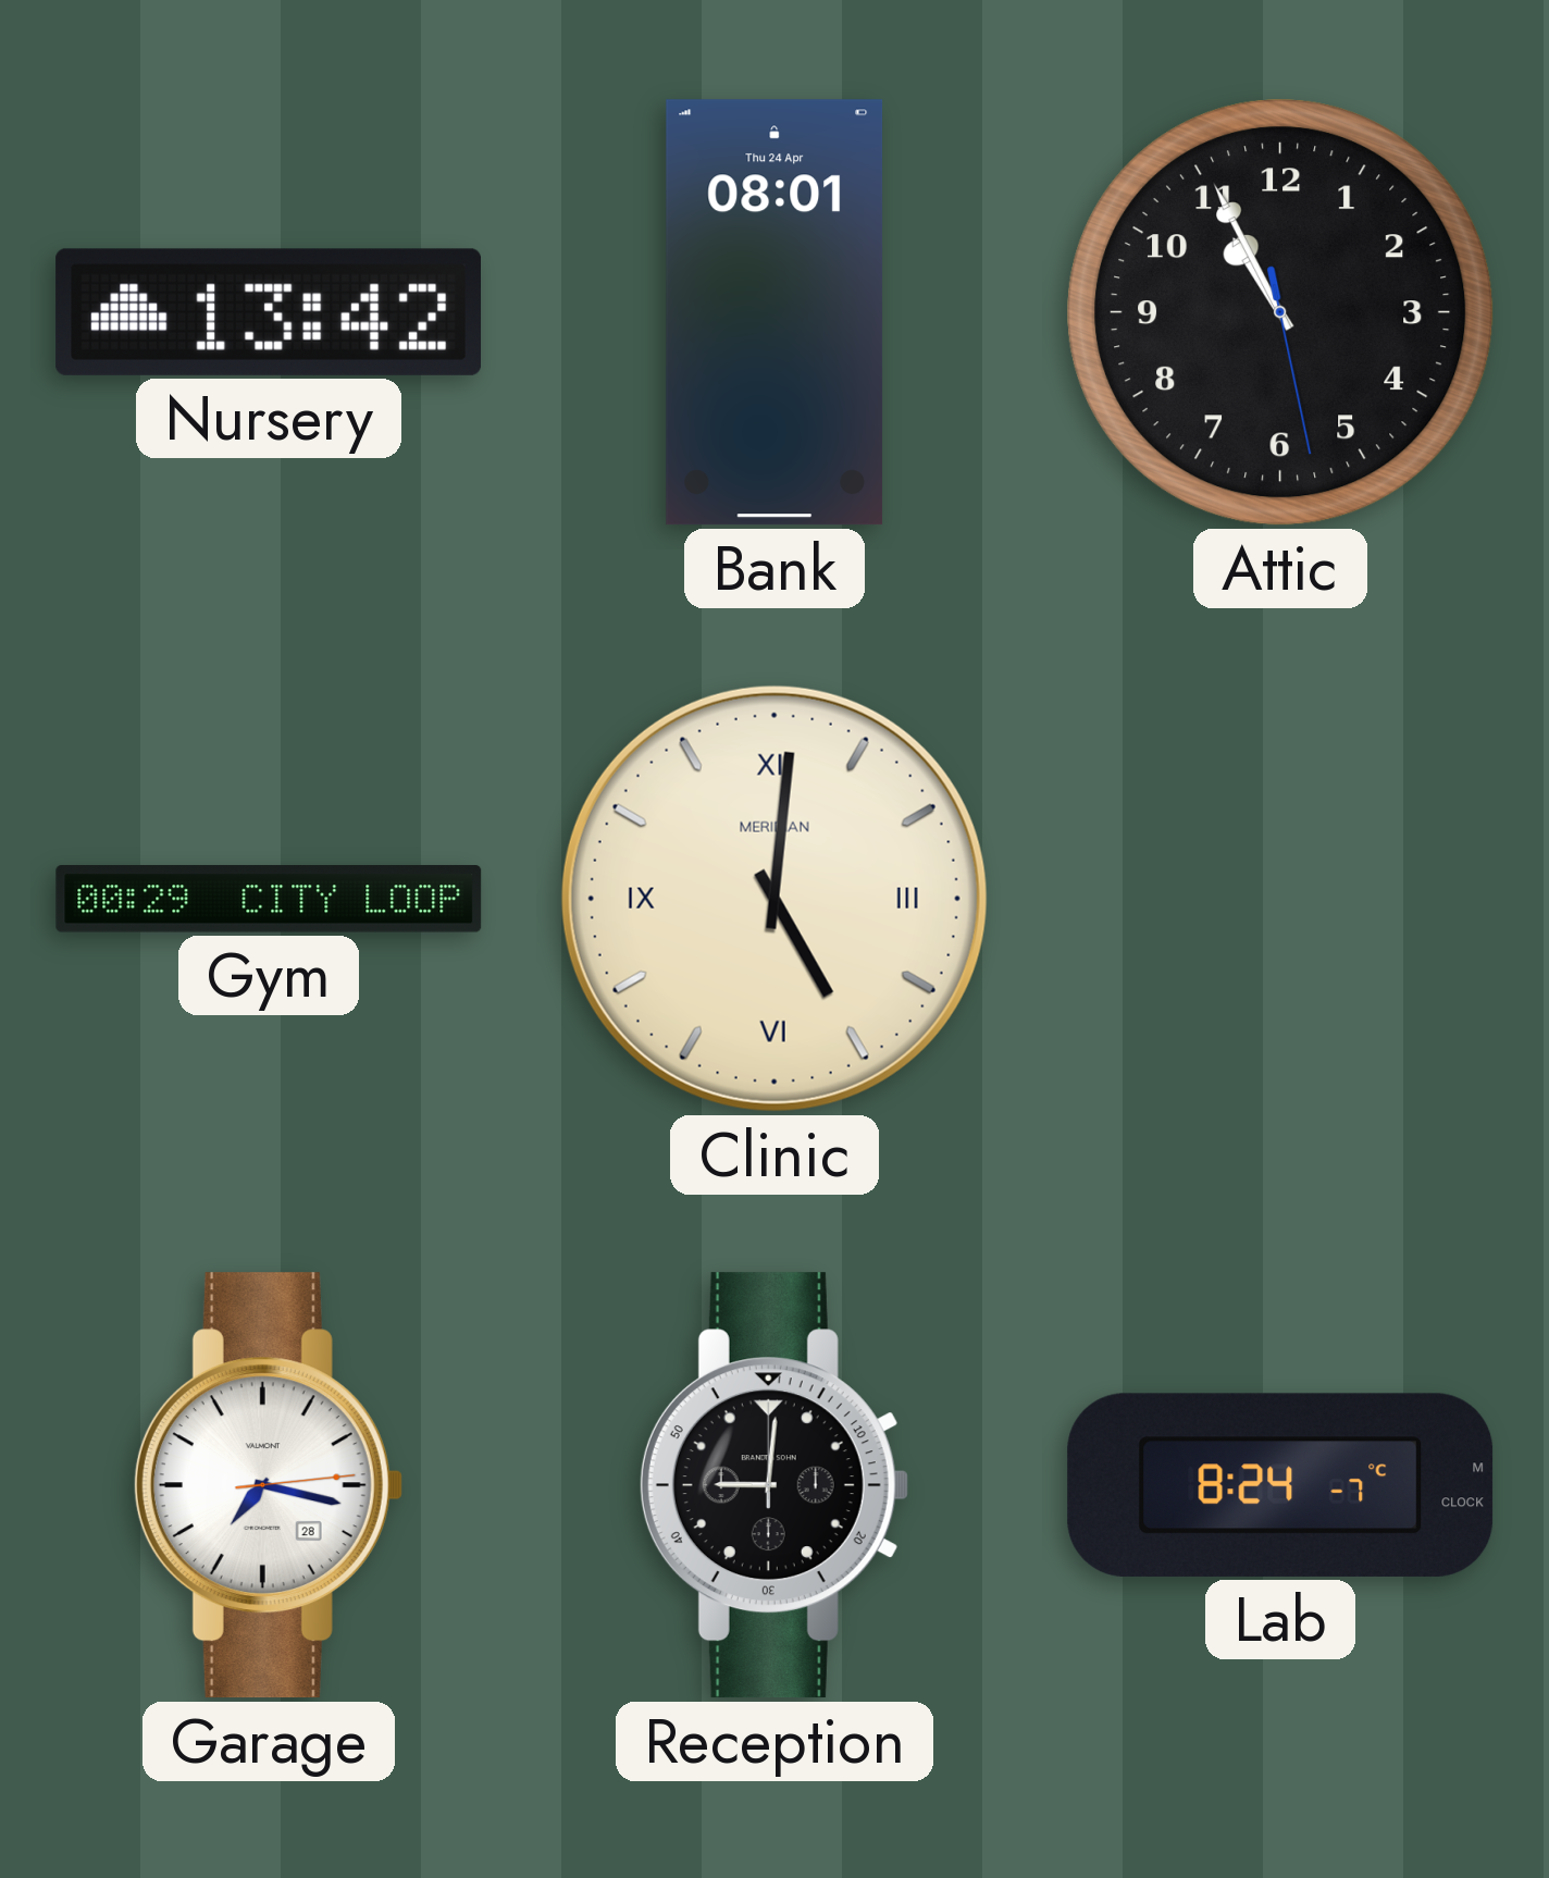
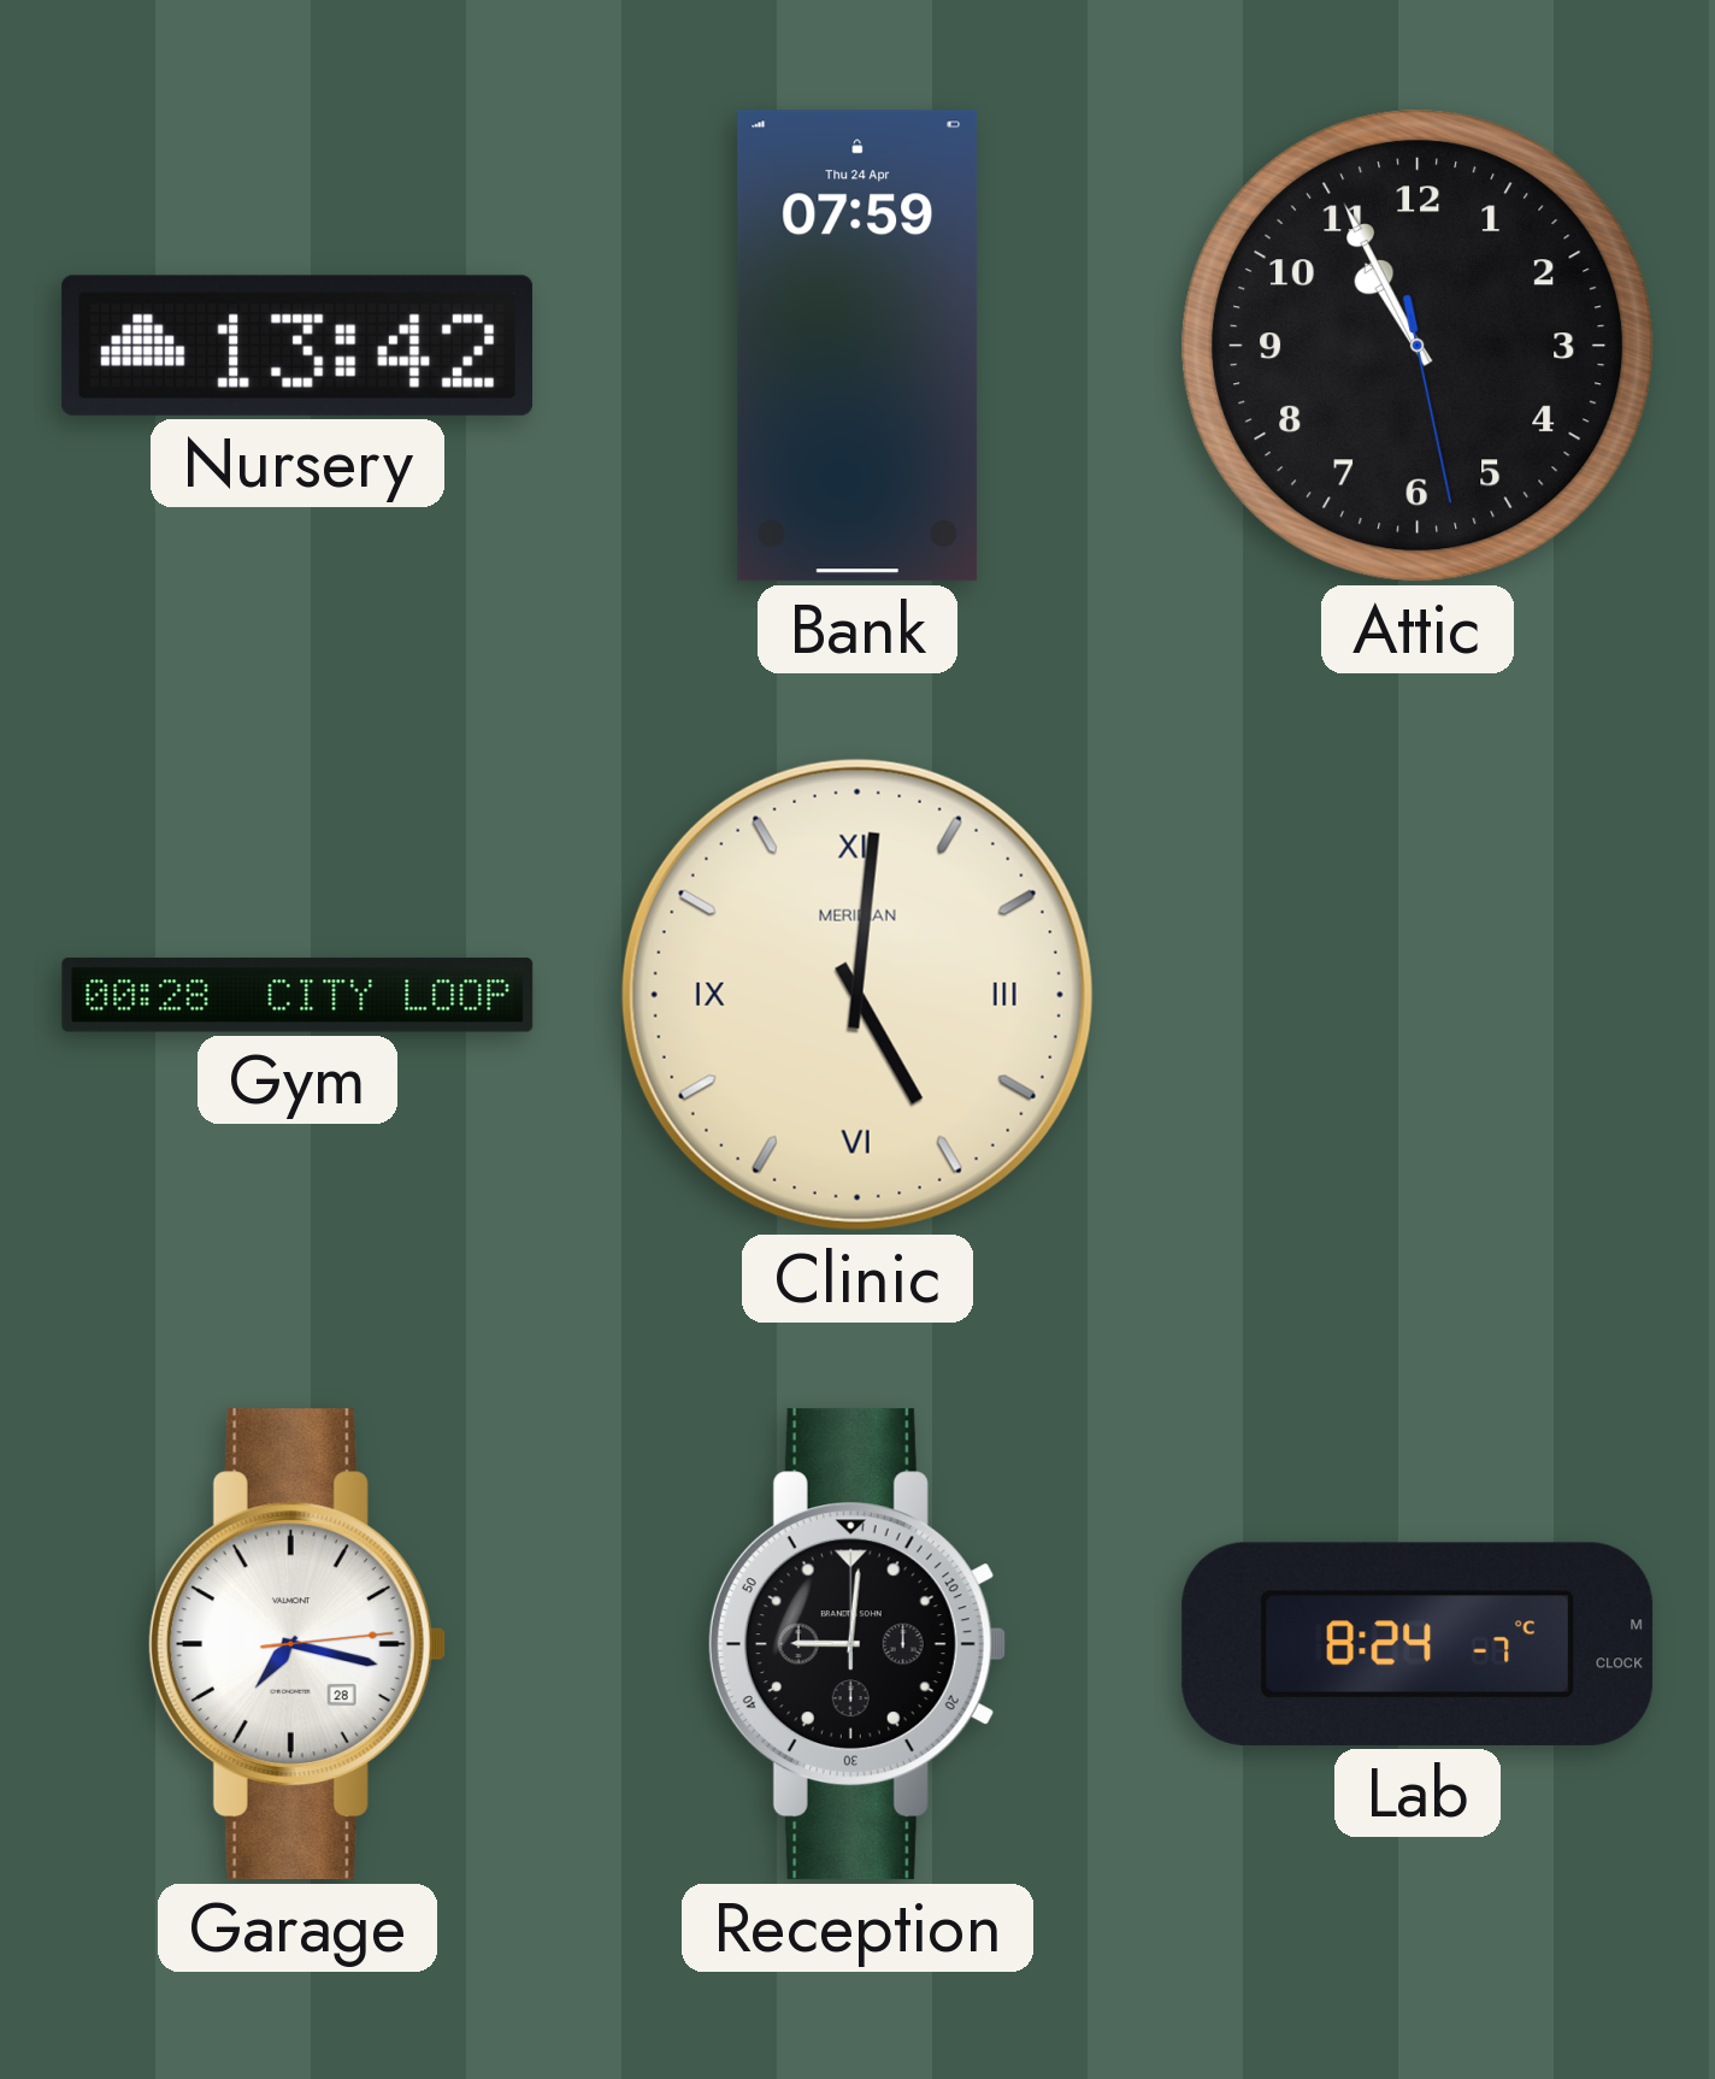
Bank: 08:01 -> 07:59 (857, 346)
Gym: 00:29 -> 00:28 (297, 995)
